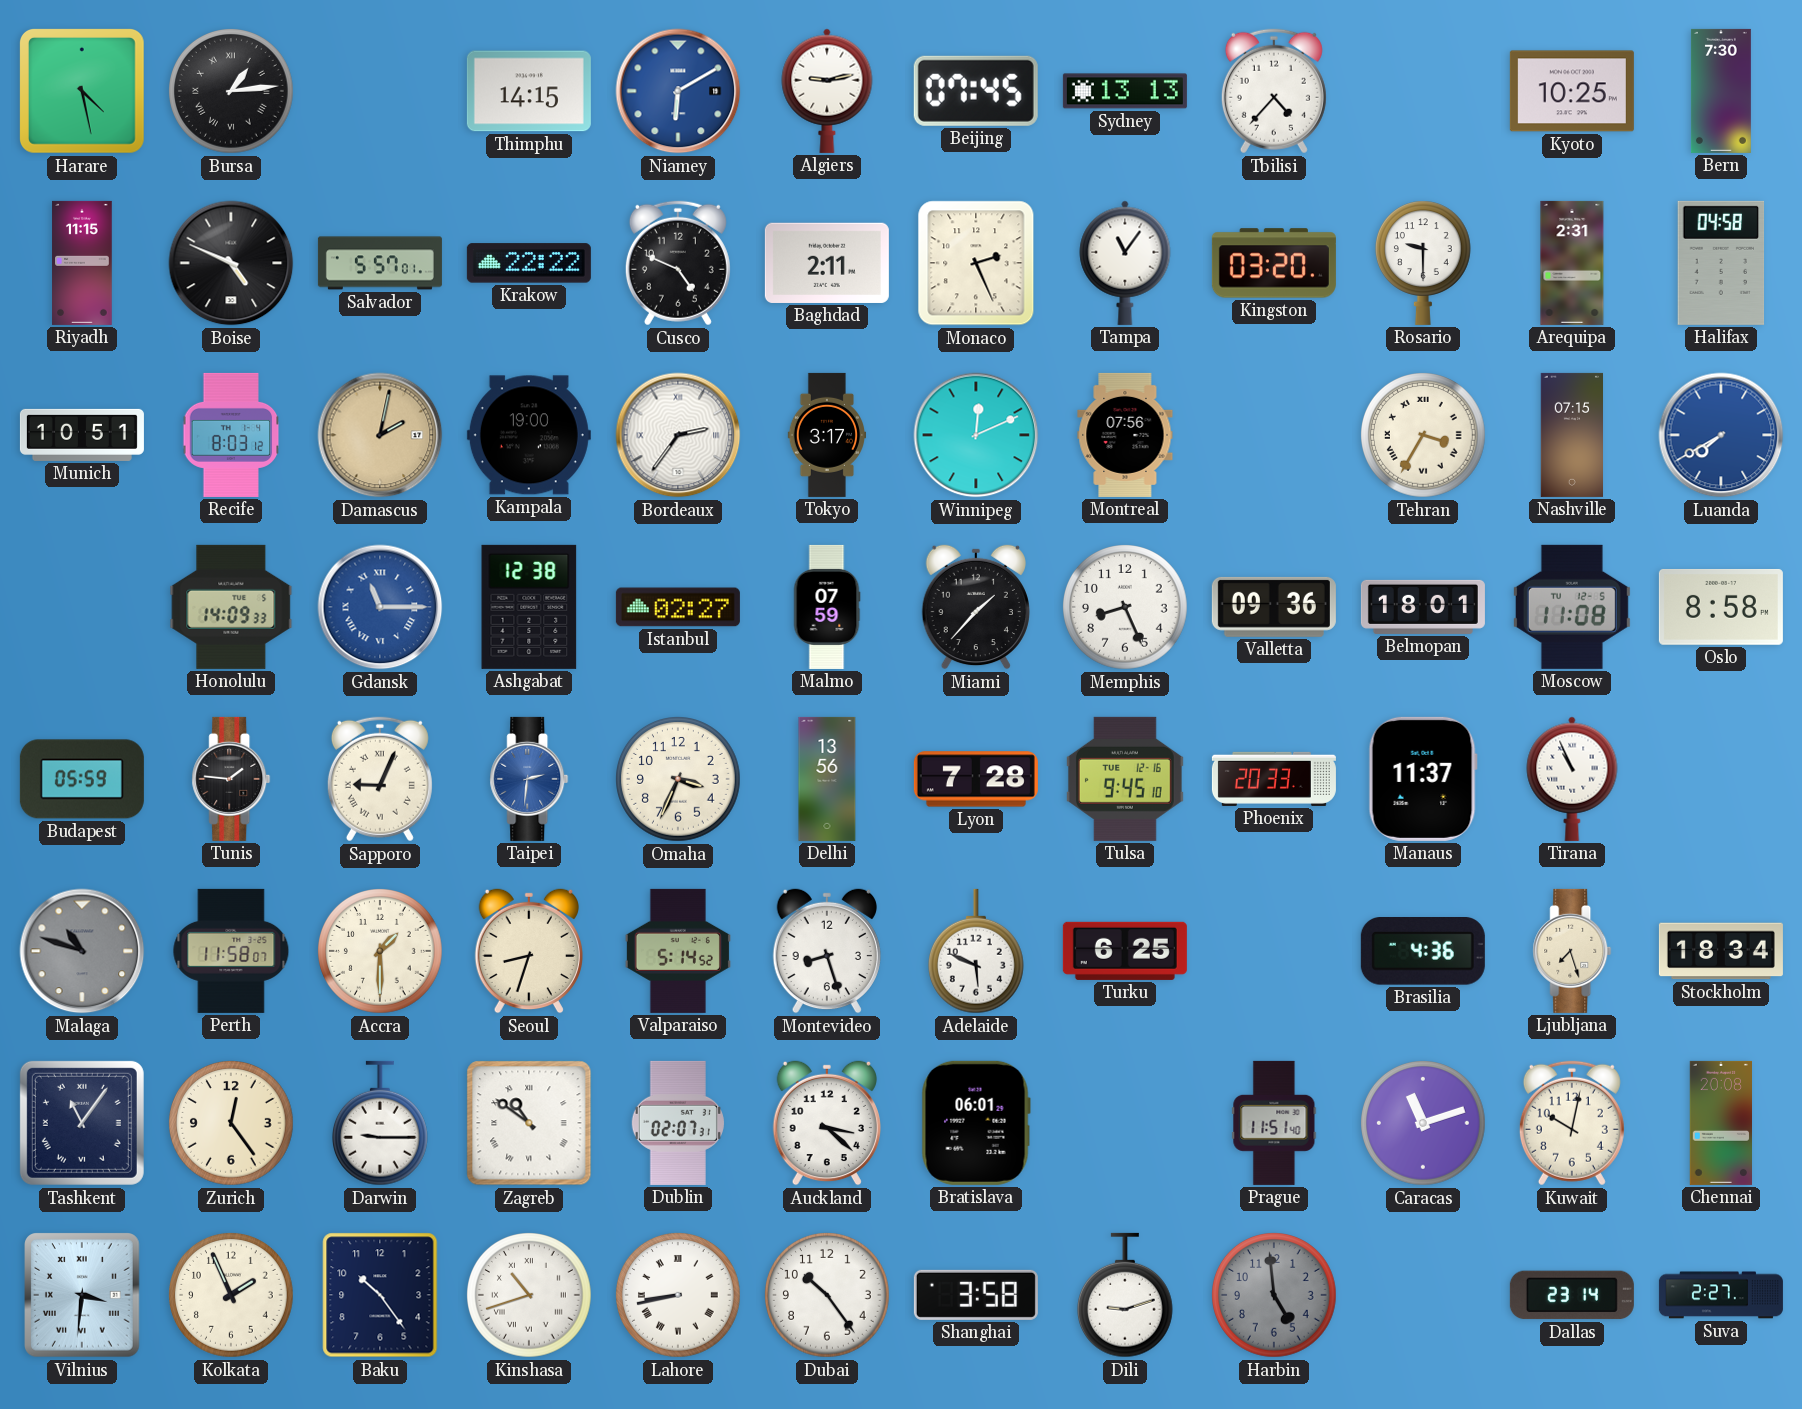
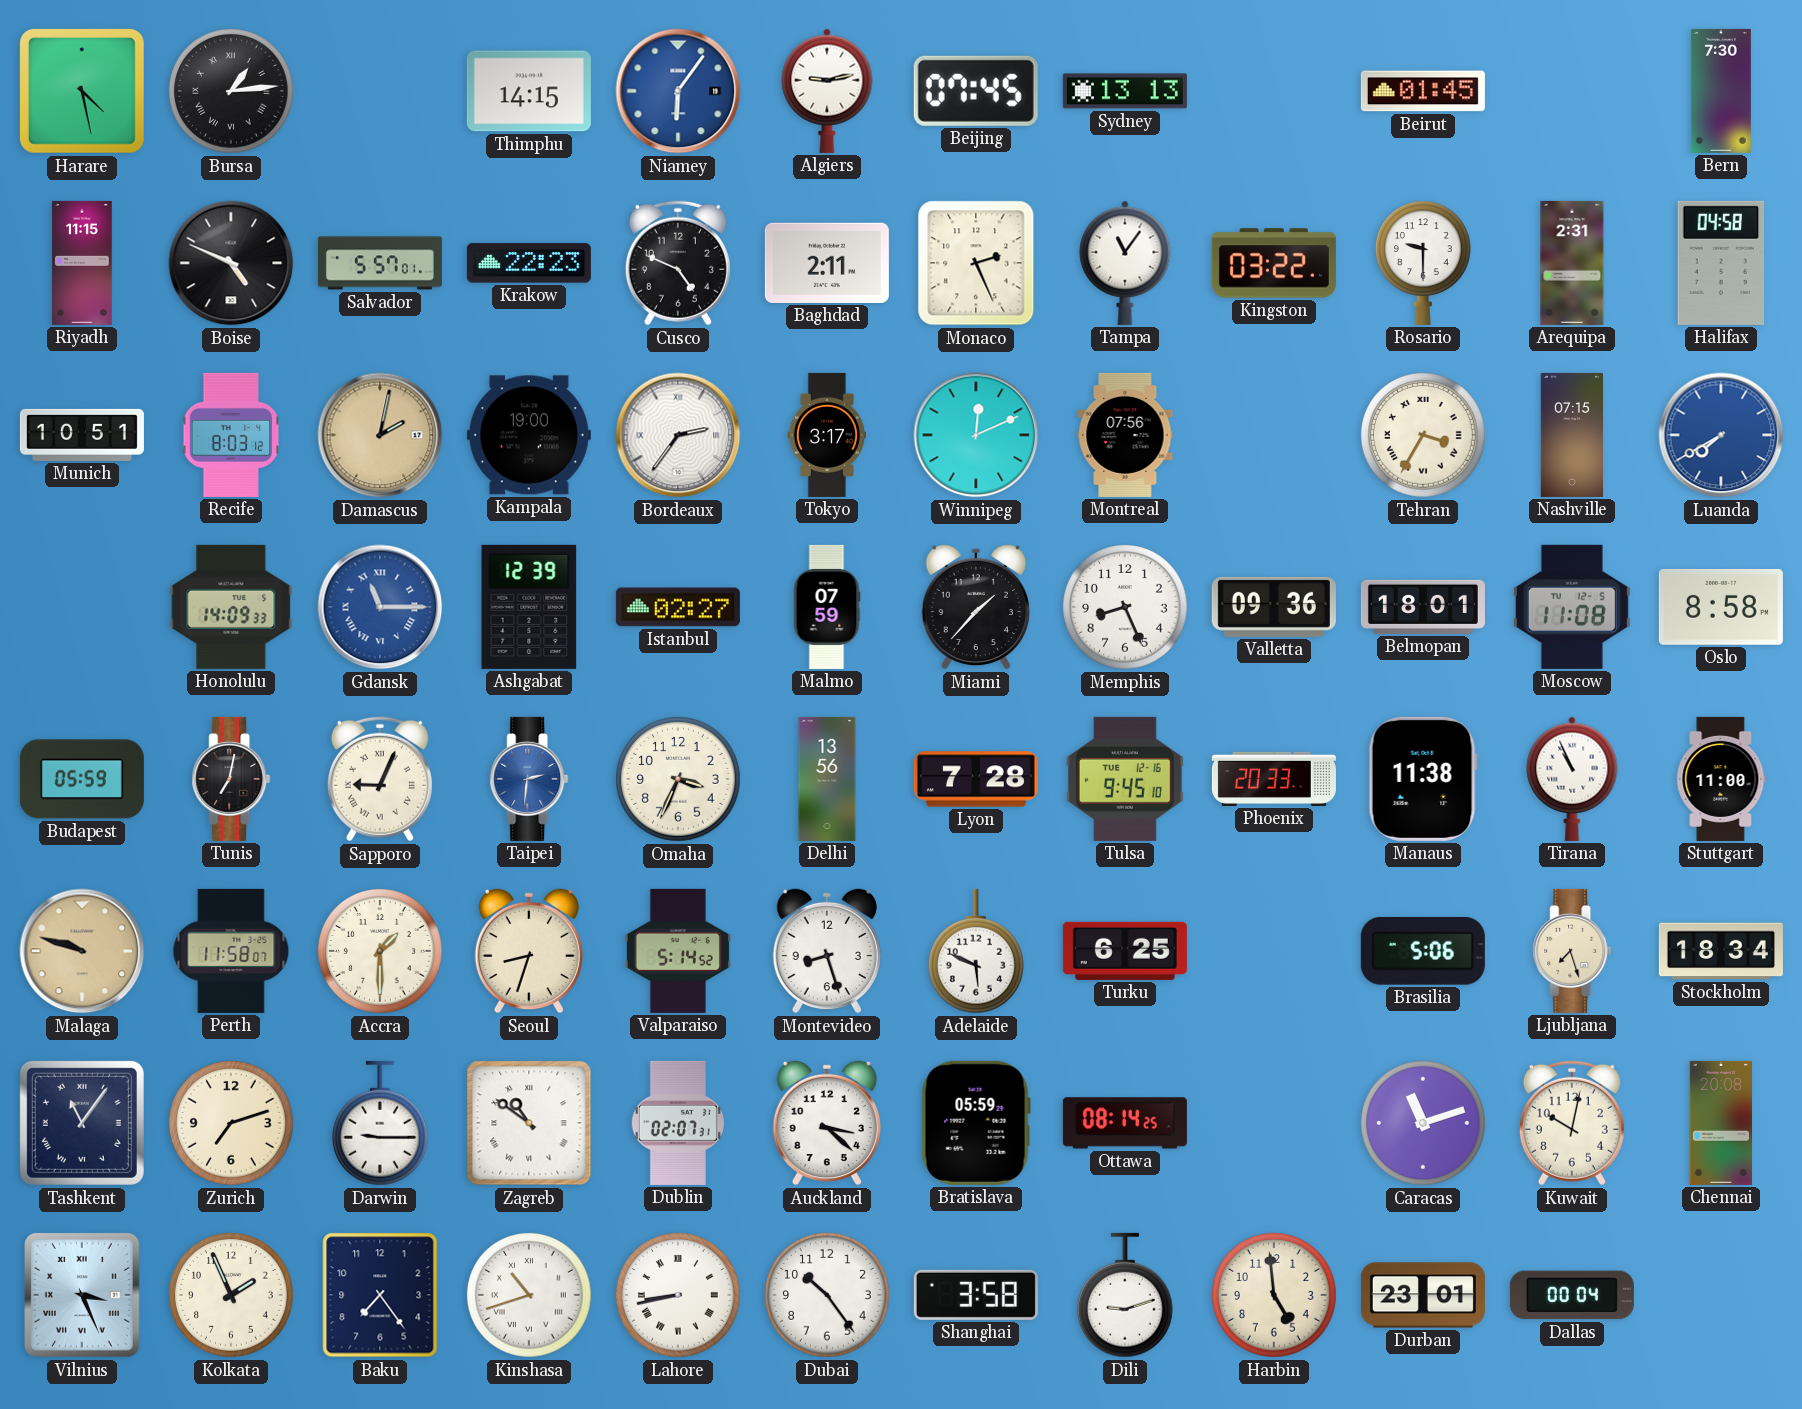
Niamey: 6:10 -> 6:06 (678, 91)
Tbilisi: 4:37 -> none (1274, 91)
Beirut: none -> 01:45 (1423, 91)
Kyoto: 10:25 -> none (1572, 91)
Krakow: 22:22 -> 22:23 (529, 263)
Kingston: 03:20 -> 03:22 (1274, 263)
Ashgabat: 12:38 -> 12:39 (529, 607)
Tunis: 1:46 -> 7:02 (231, 779)
Manaus: 11:37 -> 11:38 (1423, 779)
Stuttgart: none -> 11:00 (1721, 779)
Malaga: 10:48 -> 9:48 (82, 951)
Malaga dial: grey -> champagne (82, 951)
Brasilia: 4:36 -> 5:06 (1423, 952)
Zurich: 12:24 -> 7:12 (232, 1124)
Bratislava: 06:01 -> 05:59 (976, 1123)
Ottawa: none -> 08:14 (1125, 1123)
Prague: 11:51 -> none (1274, 1123)
Vilnius: 3:31 -> 3:26 (83, 1296)
Baku: 10:24 -> 7:24 (380, 1295)
Harbin dial: grey -> cream (1275, 1296)
Durban: none -> 23:01 (1423, 1295)
Dallas: 23:14 -> 00:04 (1572, 1295)
Suva: 2:27 -> none (1721, 1295)
